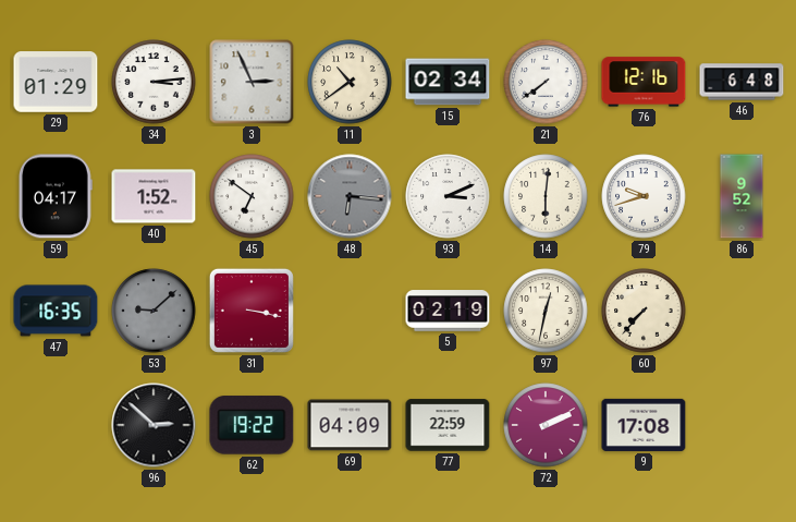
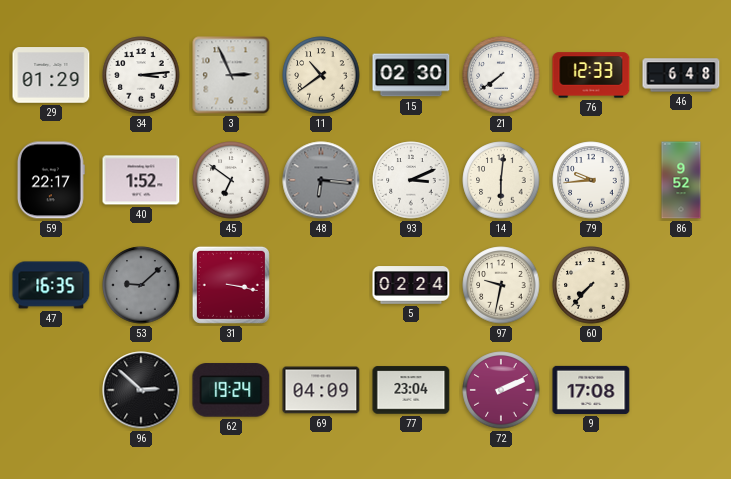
15: 02:34 -> 02:30 (411, 75)
76: 12:16 -> 12:33 (591, 75)
59: 04:17 -> 22:17 (51, 180)
79: 9:42 -> 9:44 (591, 180)
5: 02:19 -> 02:24 (411, 285)
97: 12:32 -> 9:32 (501, 285)
62: 19:22 -> 19:24 (231, 390)
77: 22:59 -> 23:04 (411, 390)
